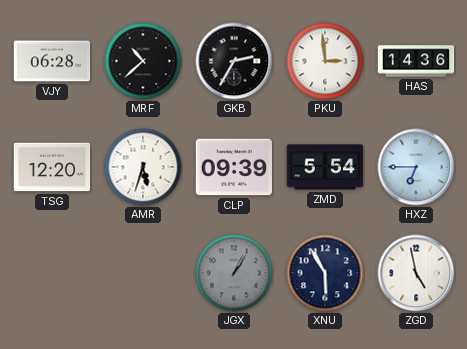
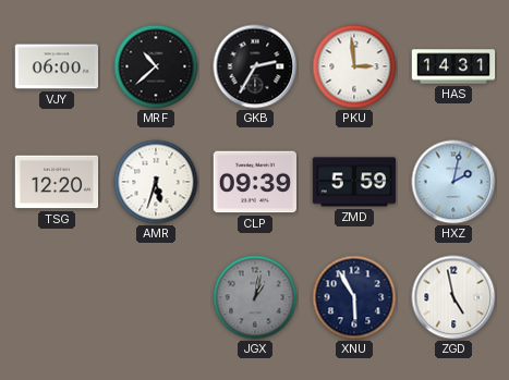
VJY: 06:28 -> 06:00 (57, 66)
HAS: 14:36 -> 14:31 (453, 66)
ZMD: 5:54 -> 5:59 (354, 182)
HXZ: 6:45 -> 2:02 (453, 182)
JGX: 1:05 -> 1:02 (255, 297)
